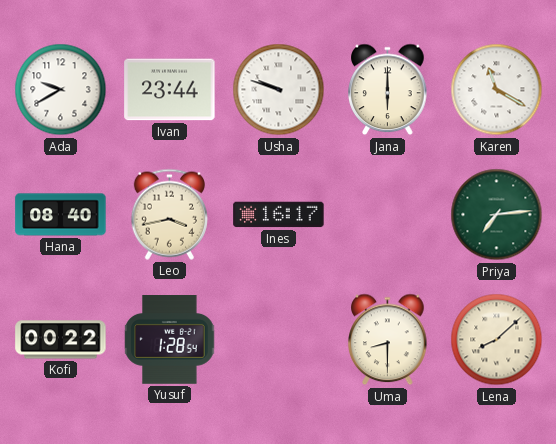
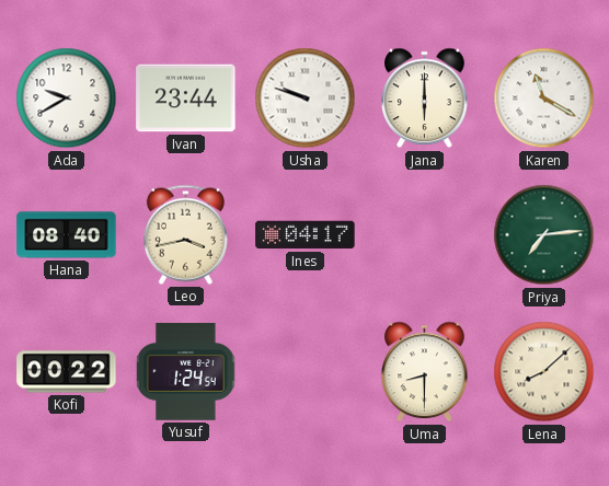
Ines: 16:17 -> 04:17 (306, 235)
Yusuf: 1:28 -> 1:24 (186, 372)
